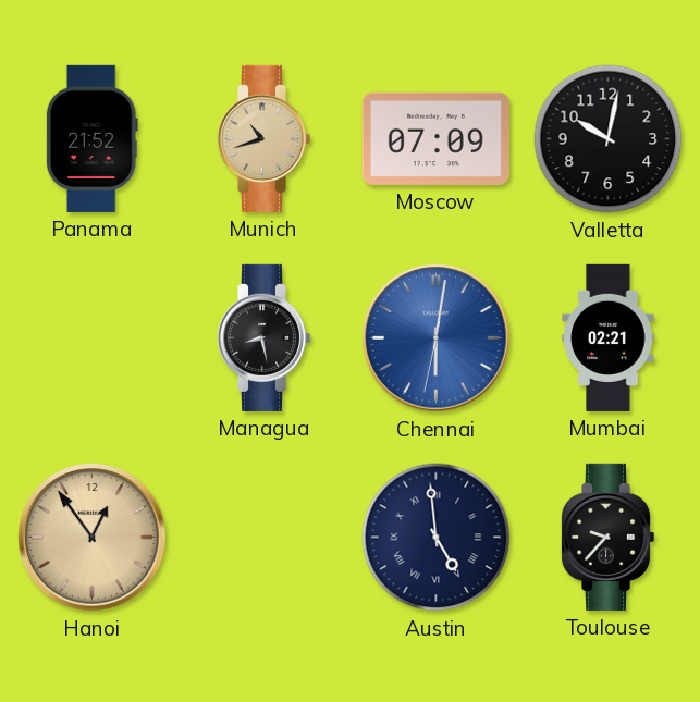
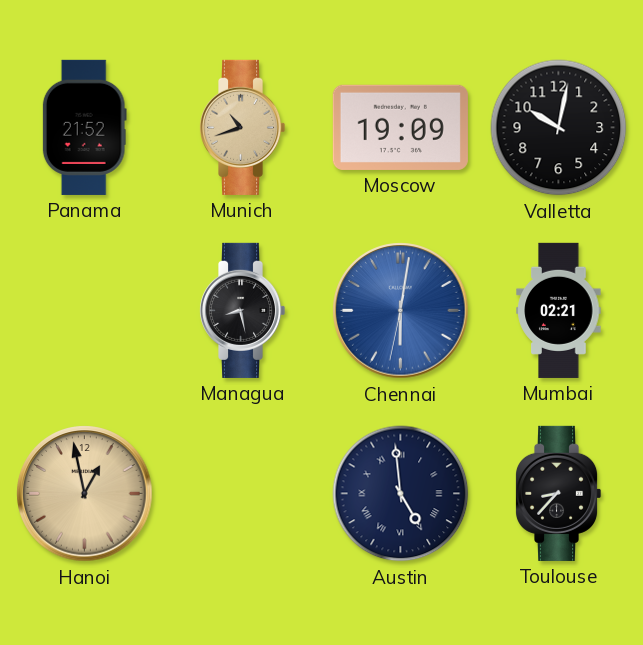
Moscow: 07:09 -> 19:09 (400, 127)
Hanoi: 12:54 -> 12:58 (85, 494)
Toulouse: 9:37 -> 8:37 (558, 493)
